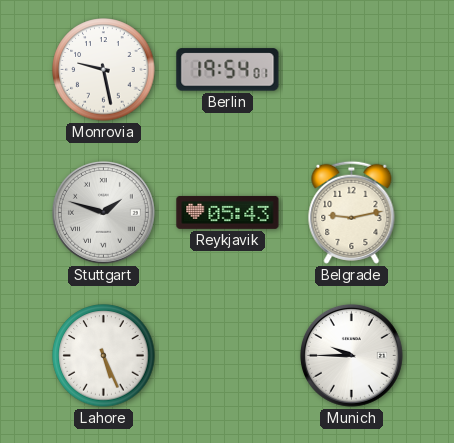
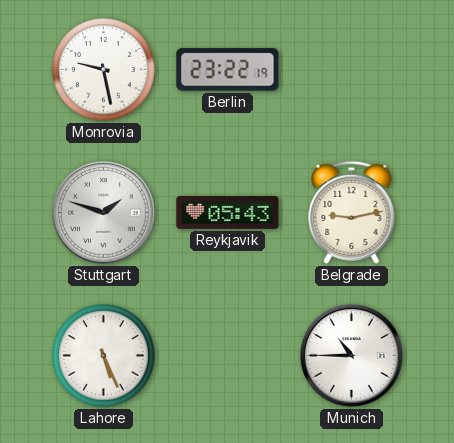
Berlin: 19:54 -> 23:22 (228, 70)
Munich: 9:45 -> 10:45 (351, 355)
